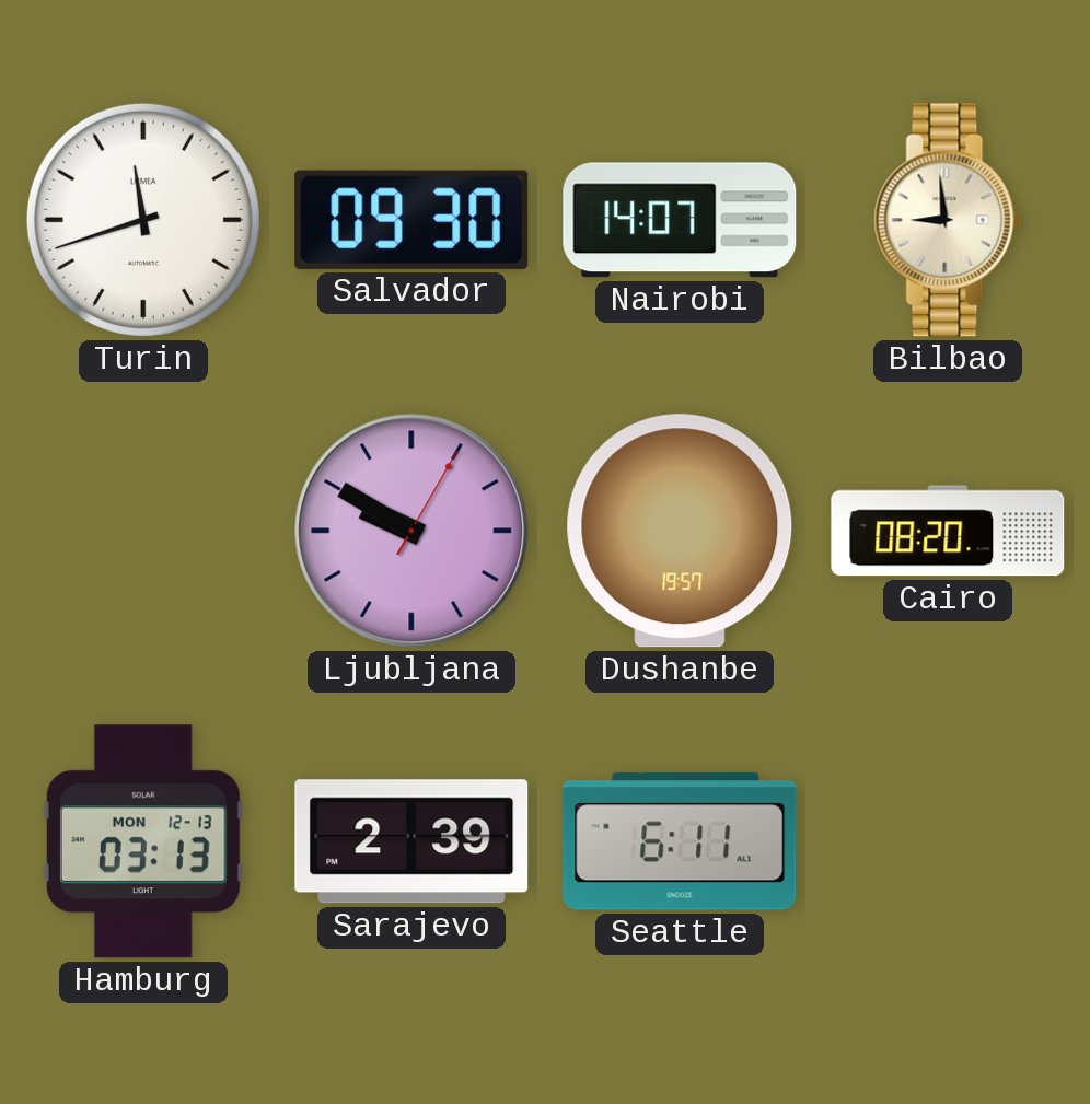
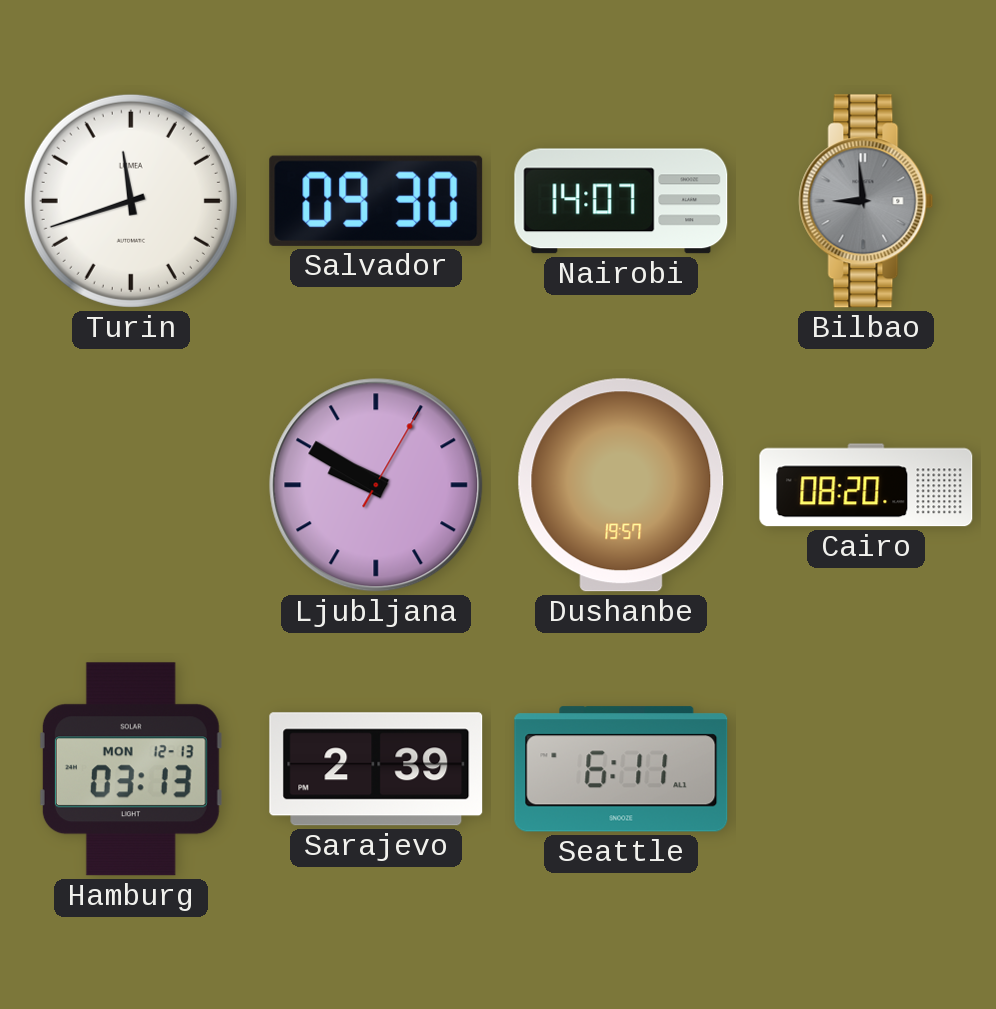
Bilbao dial: cream -> grey (866, 201)
